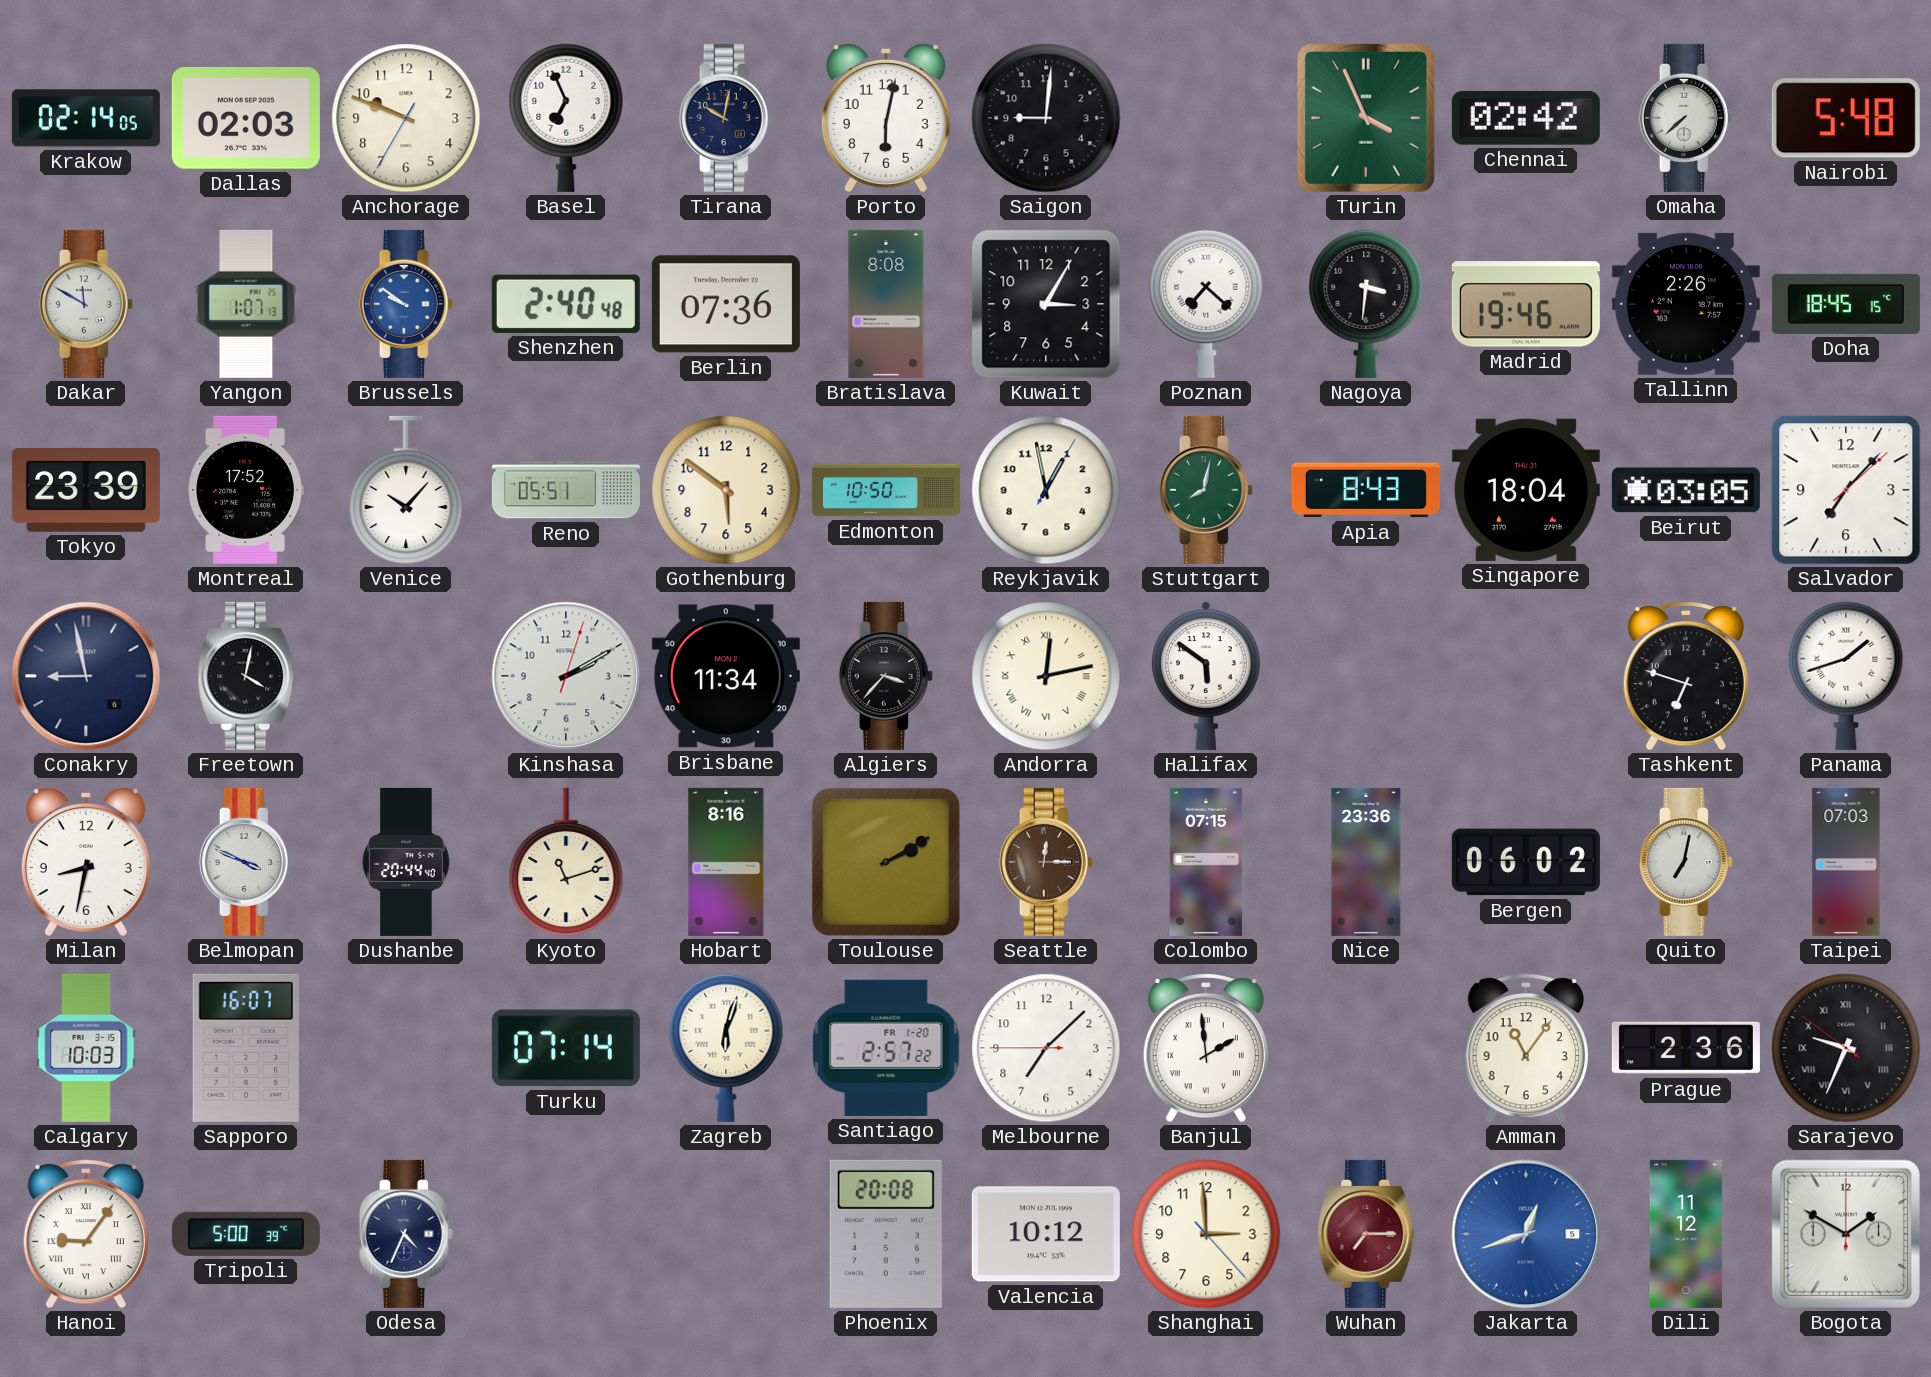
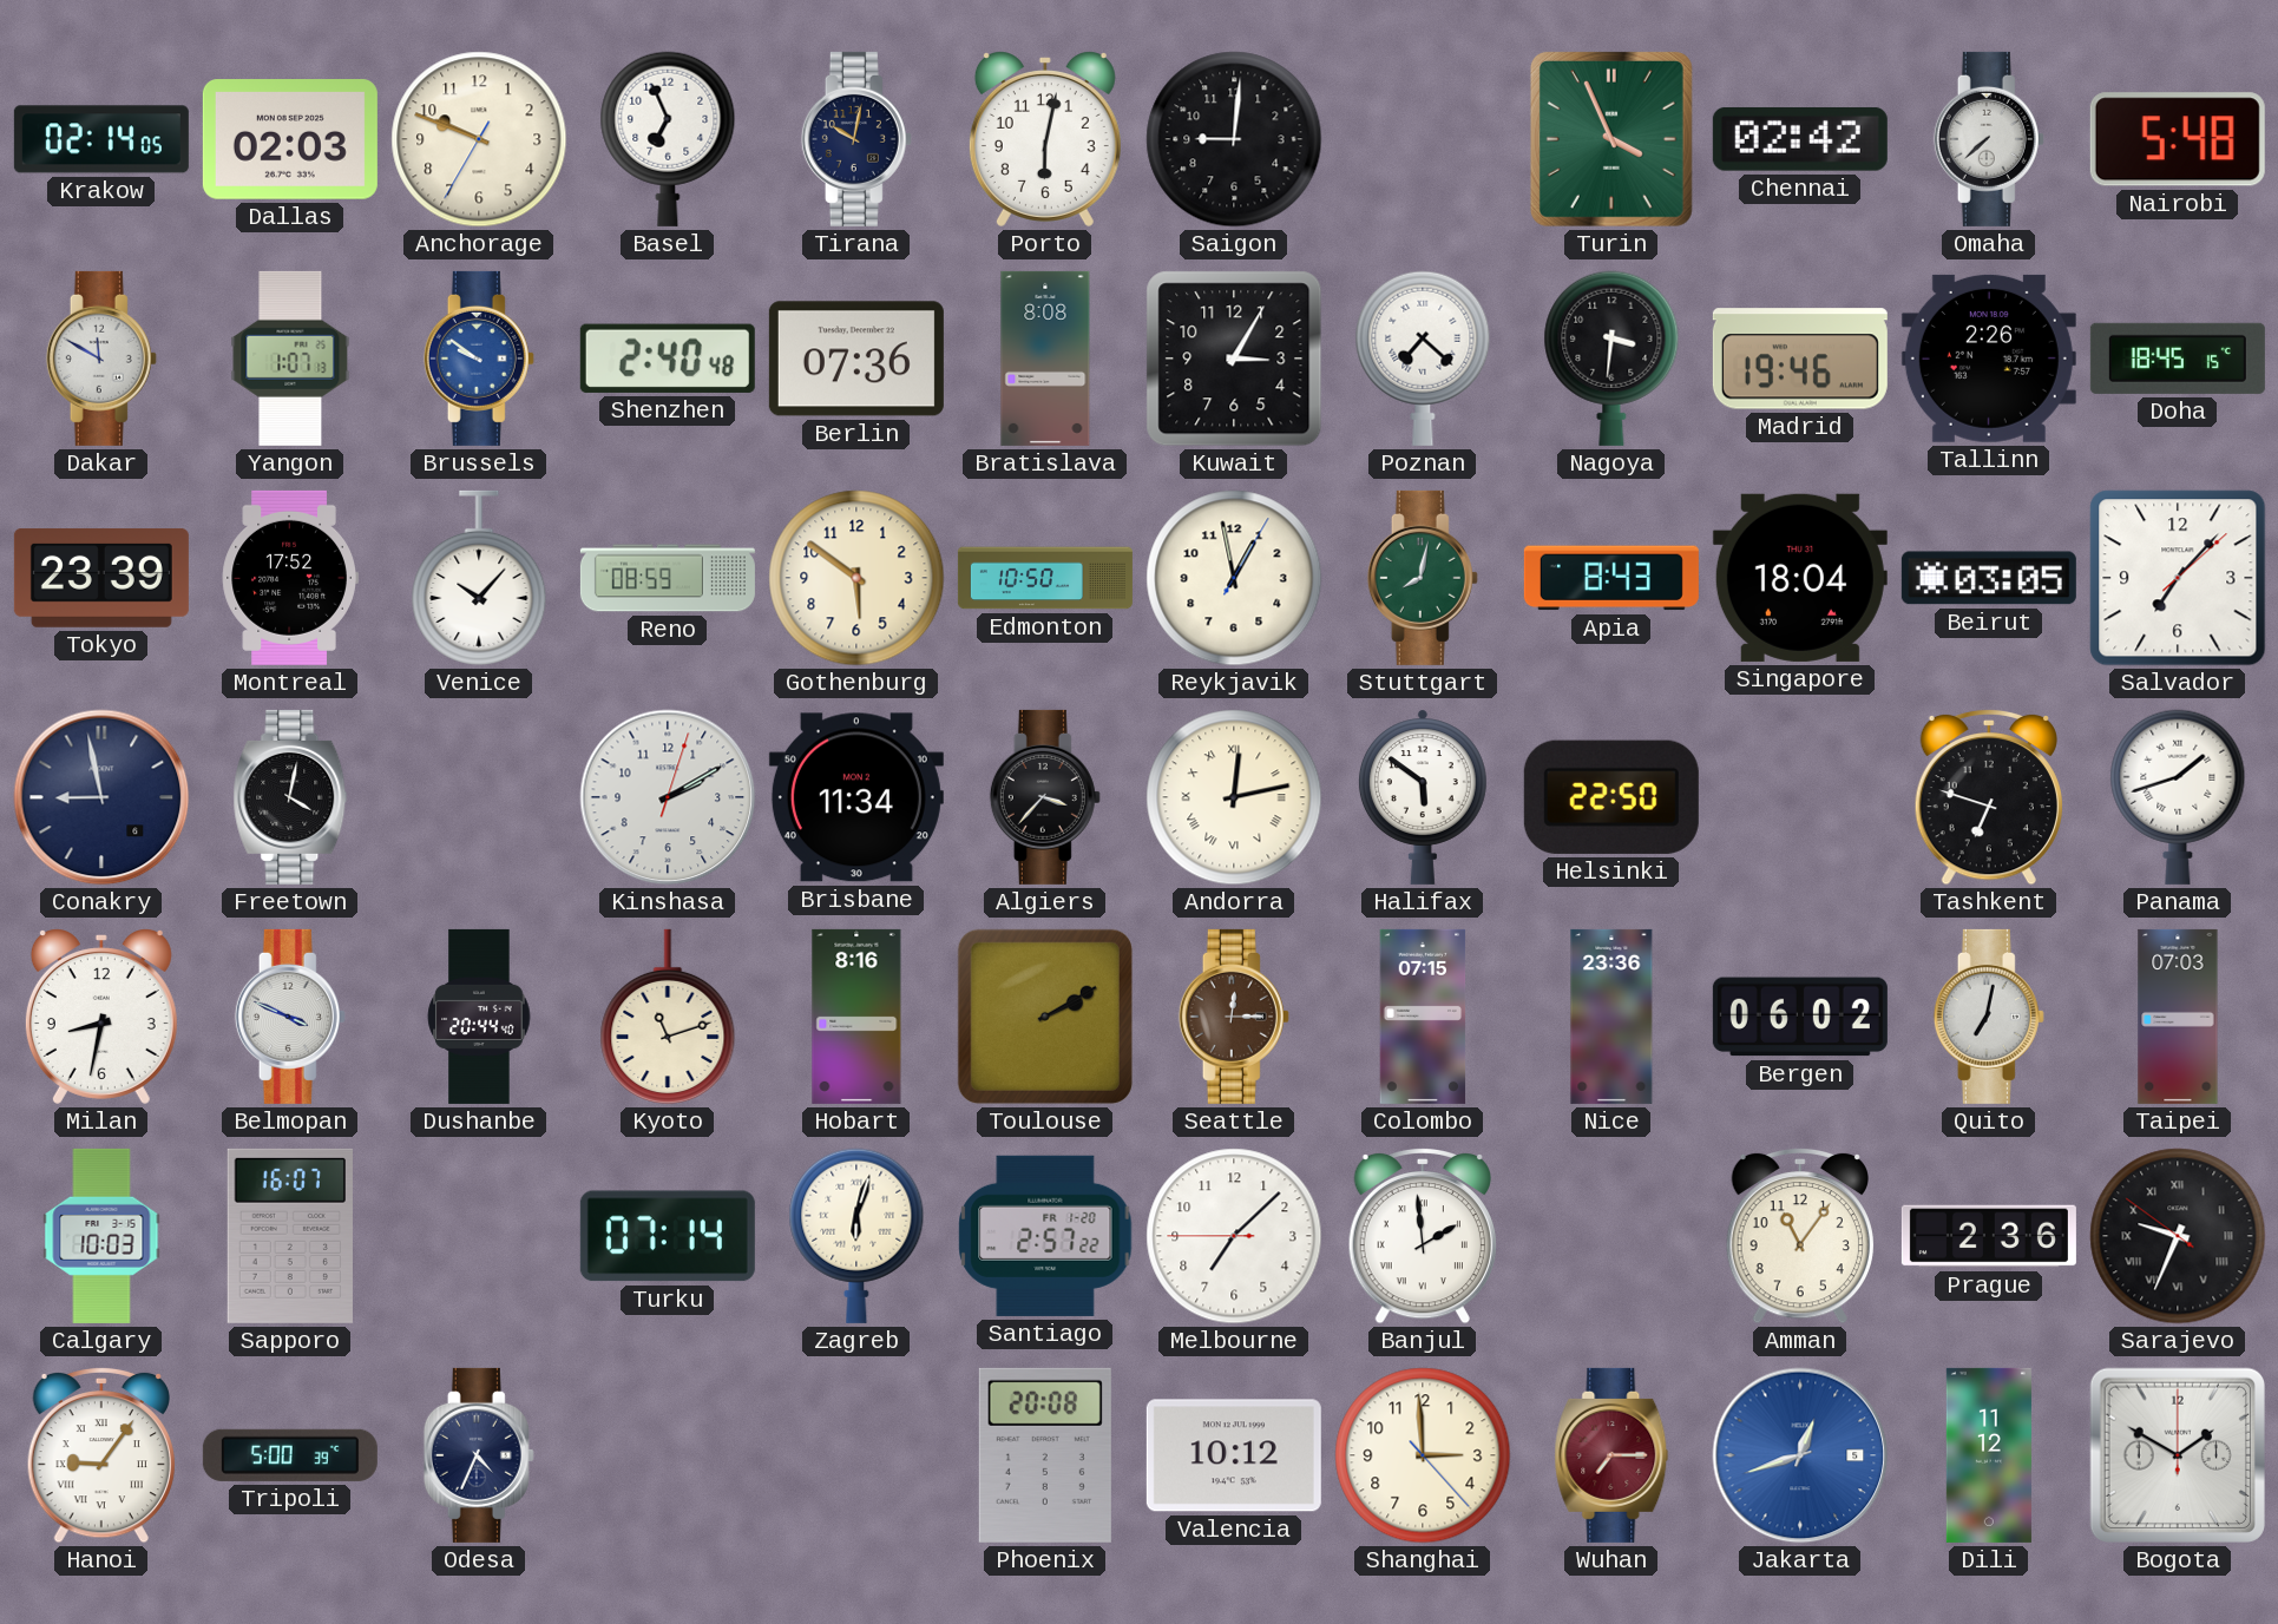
Reno: 05:51 -> 08:59 (668, 578)
Helsinki: none -> 22:50 (1611, 797)
